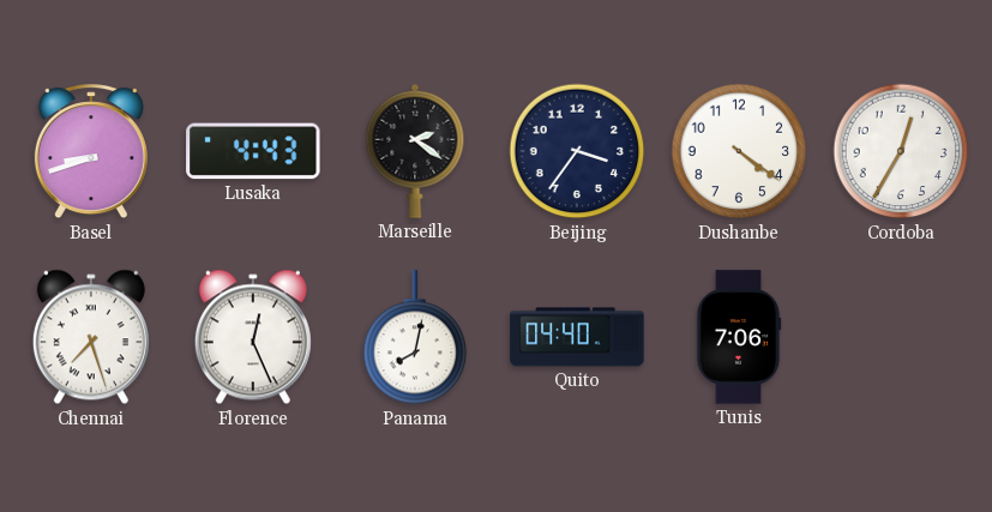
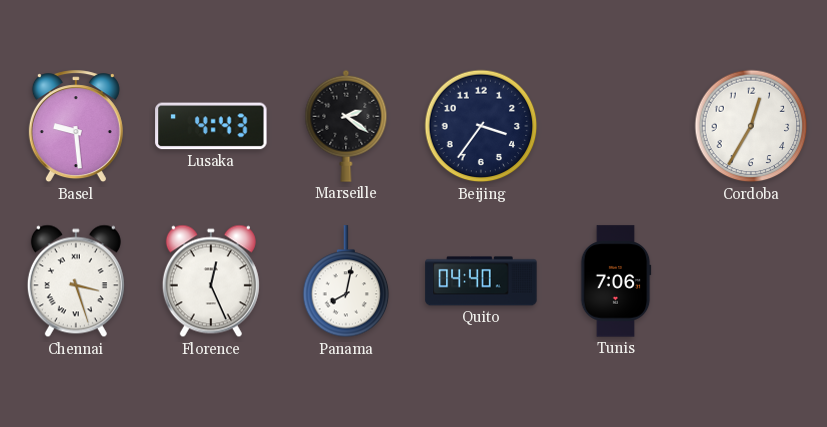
Basel: 8:42 -> 9:29 (76, 127)
Dushanbe: 4:21 -> none (739, 151)
Chennai: 7:27 -> 3:27 (76, 281)
